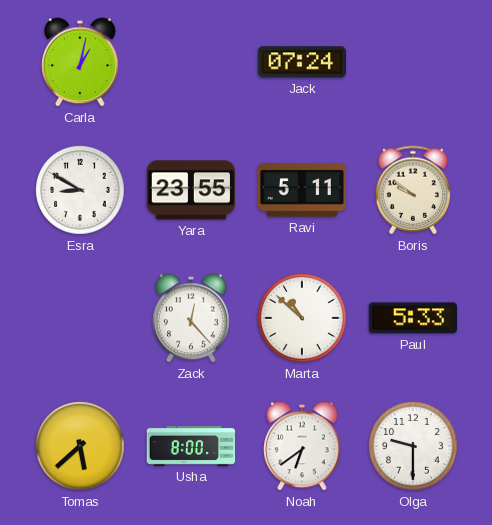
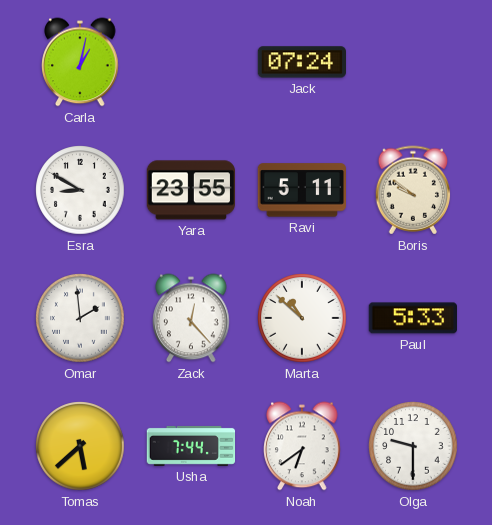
Omar: none -> 1:59 (80, 318)
Usha: 8:00 -> 7:44 (191, 446)
